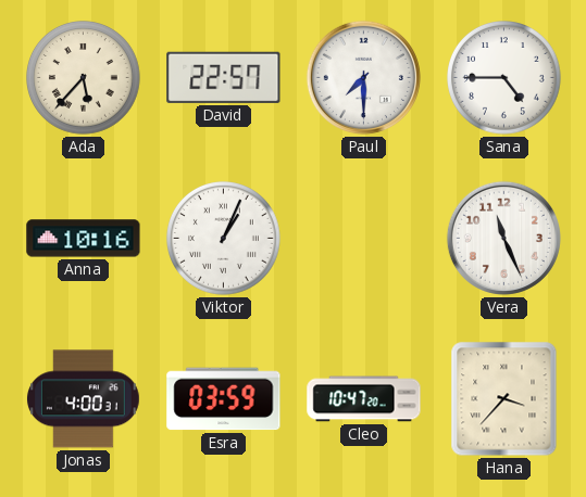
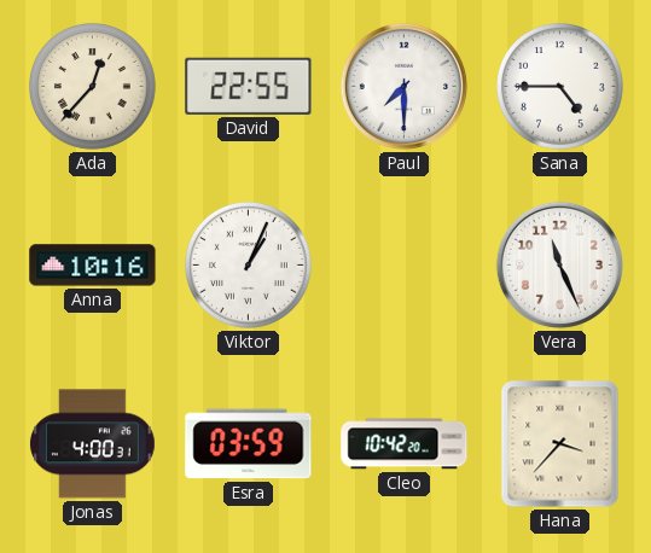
Ada: 5:37 -> 12:37 (93, 87)
David: 22:57 -> 22:55 (249, 86)
Cleo: 10:47 -> 10:42 (405, 444)
